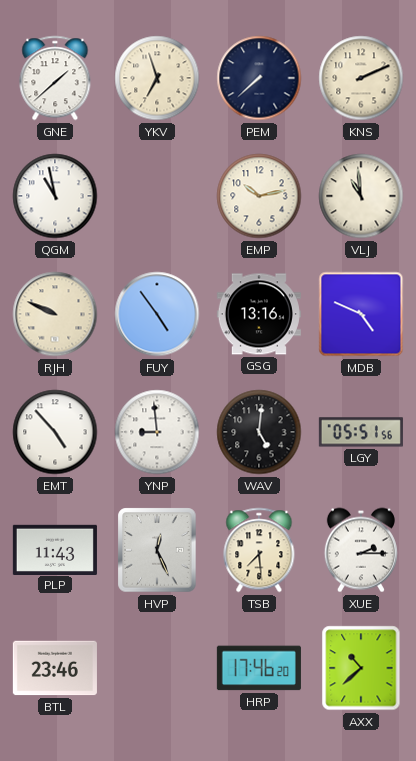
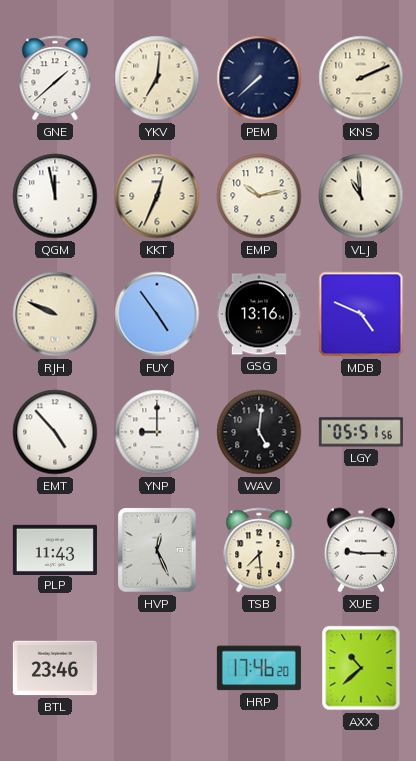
YKV: 6:57 -> 7:01 (157, 78)
QGM: 10:58 -> 11:58 (55, 196)
KKT: none -> 12:34 (157, 196)
YNP: 8:59 -> 9:00 (157, 432)
XUE: 2:15 -> 9:15 (361, 550)
